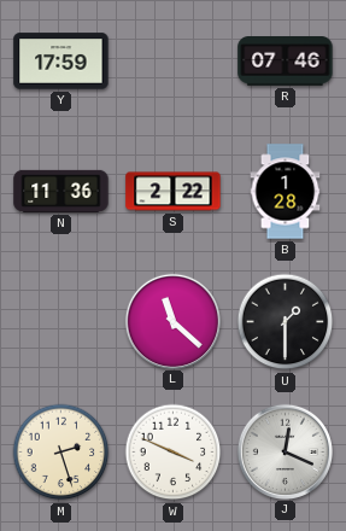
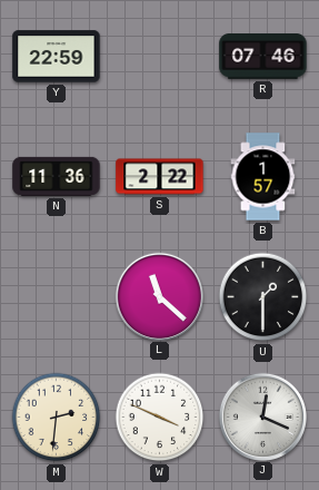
Y: 17:59 -> 22:59 (57, 57)
B: 1:28 -> 1:57 (263, 177)
M: 2:27 -> 2:31 (57, 418)
